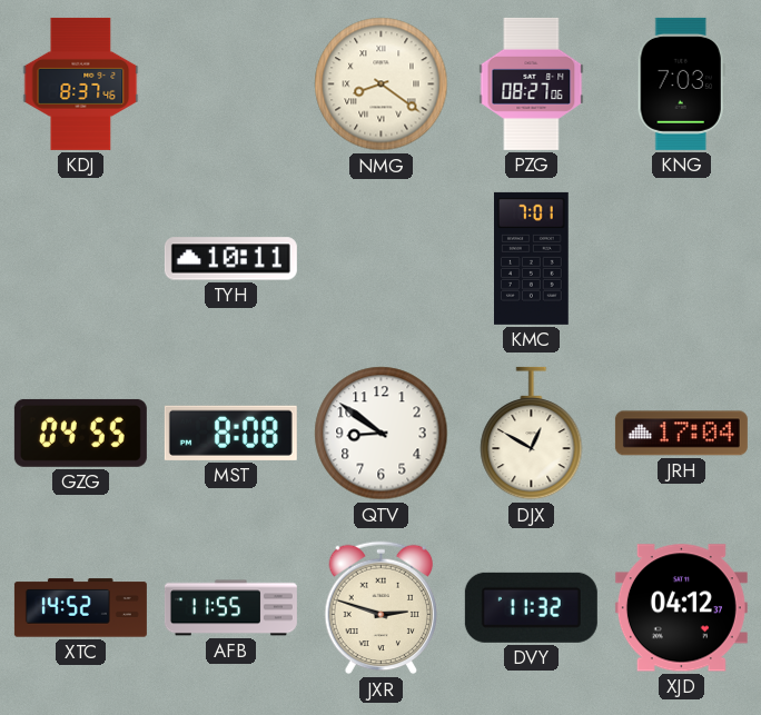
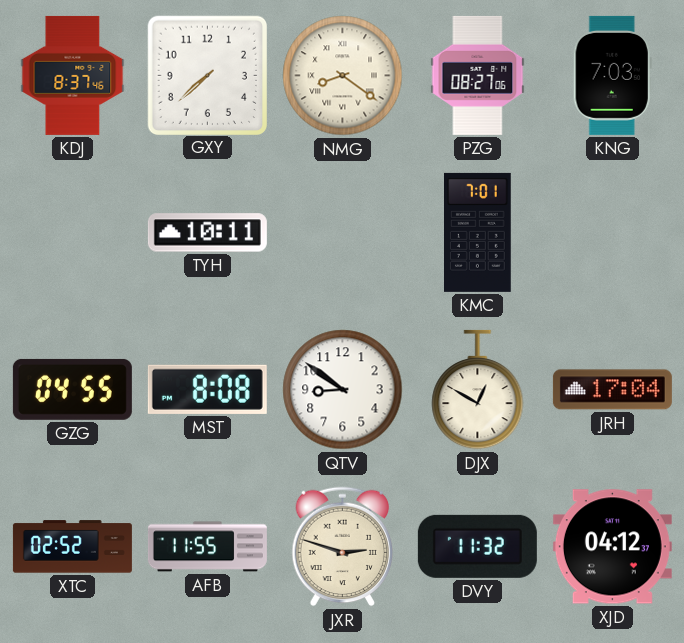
GXY: none -> 7:38 (207, 75)
XTC: 14:52 -> 02:52 (72, 547)
